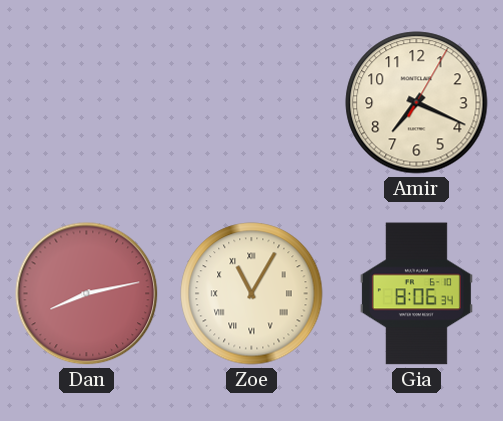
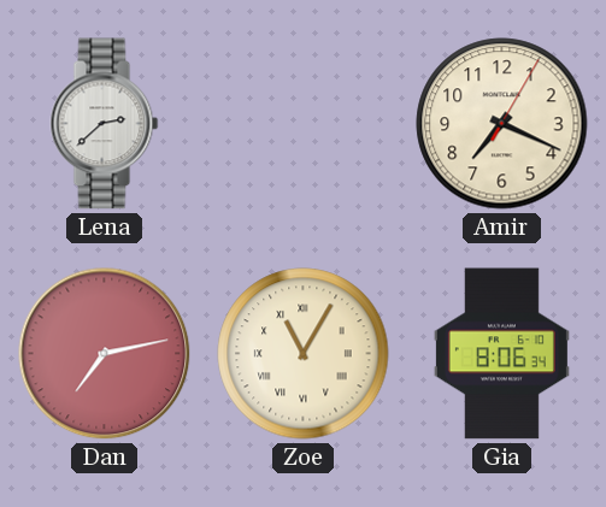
Lena: none -> 2:38 (105, 124)
Dan: 8:13 -> 7:13 (105, 354)
